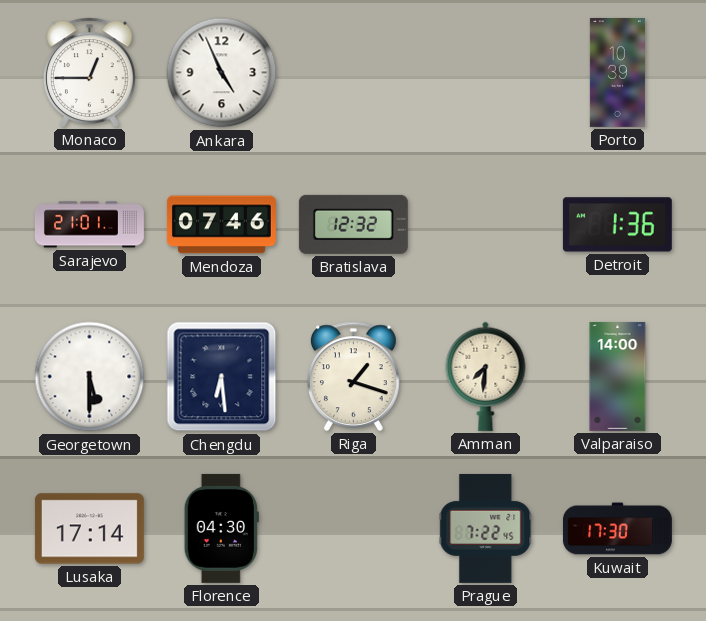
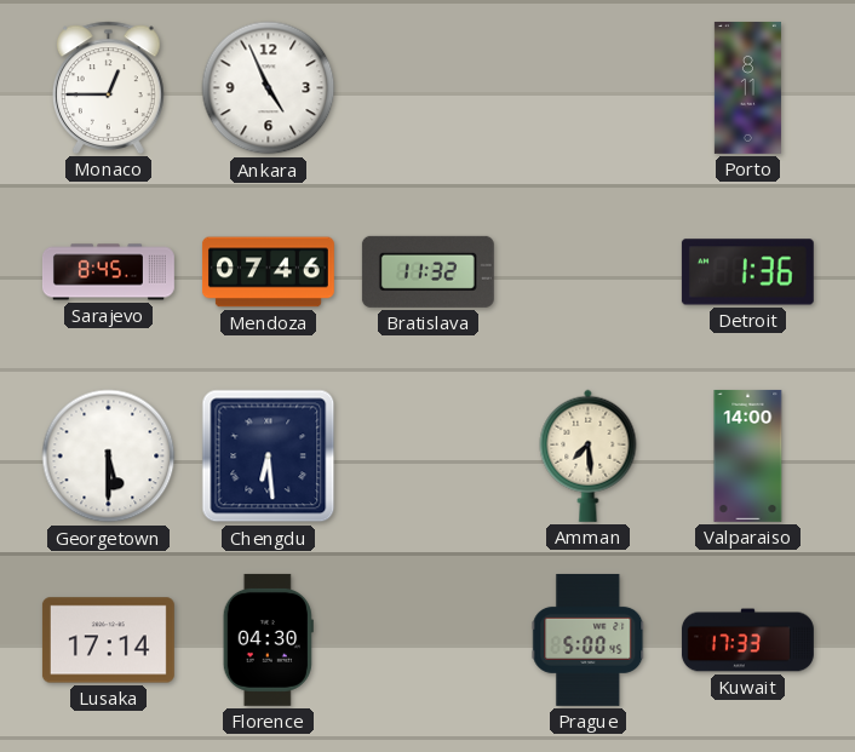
Porto: 10:39 -> 8:11 (747, 87)
Sarajevo: 21:01 -> 8:45 (108, 272)
Bratislava: 12:32 -> 11:32 (427, 271)
Riga: 1:18 -> none (353, 376)
Amman: 7:31 -> 7:29 (589, 455)
Prague: 7:22 -> 5:00 (589, 639)
Kuwait: 17:30 -> 17:33 (747, 641)
